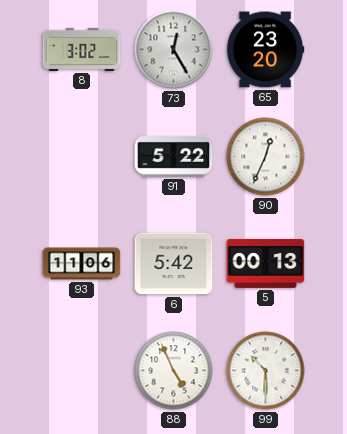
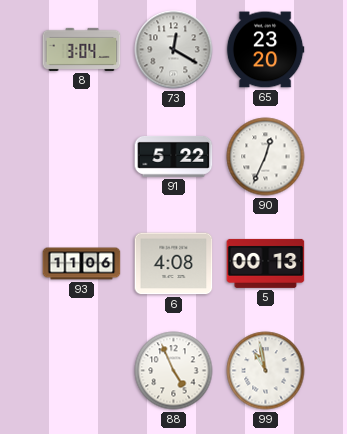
8: 3:02 -> 3:04 (82, 49)
73: 12:25 -> 12:20 (174, 50)
6: 5:42 -> 4:08 (174, 264)
99: 10:30 -> 10:58 (266, 371)
